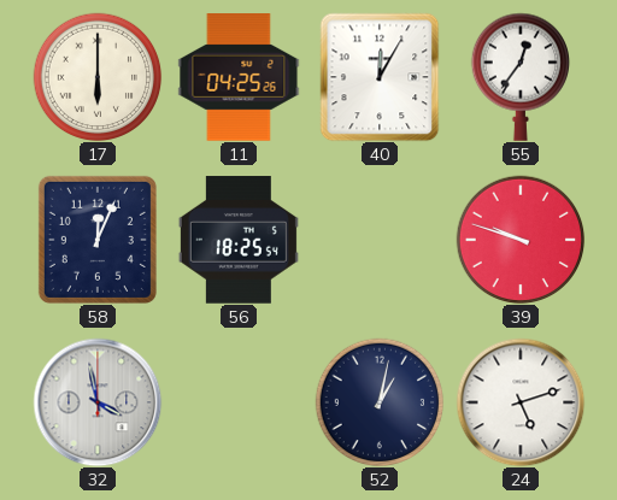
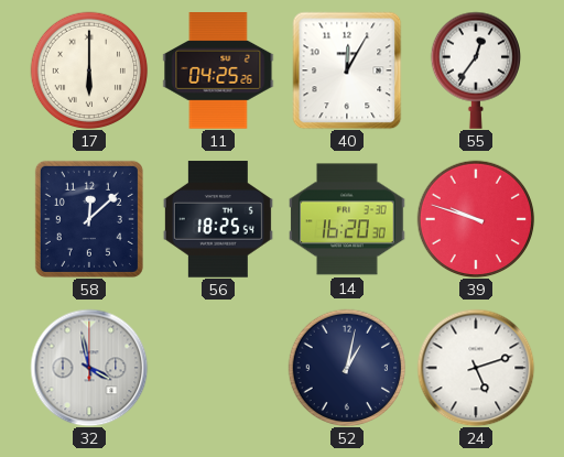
58: 12:04 -> 12:08 (89, 219)
14: none -> 16:20 (347, 219)
